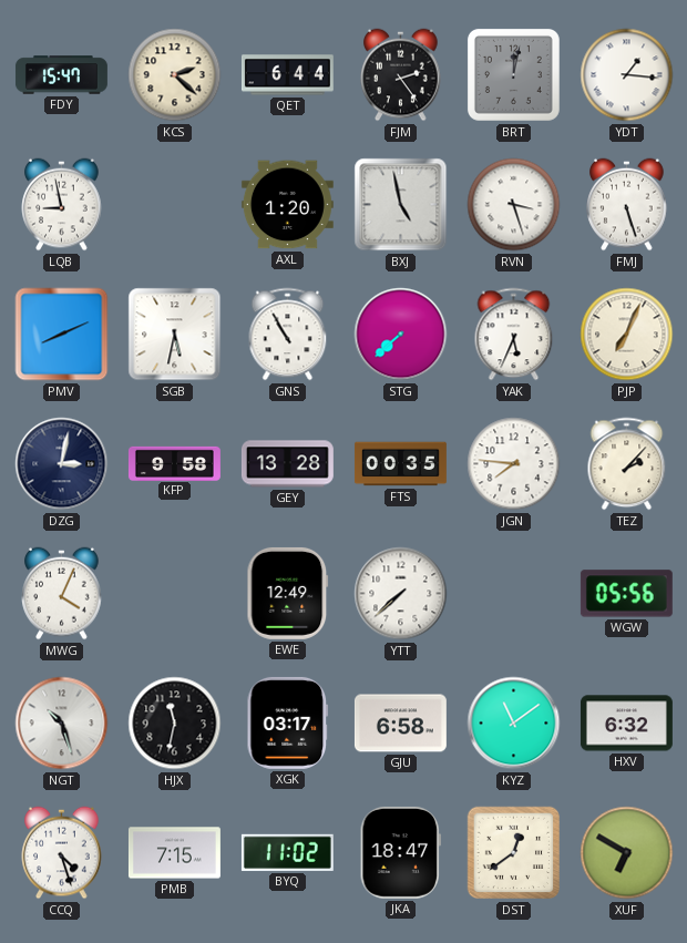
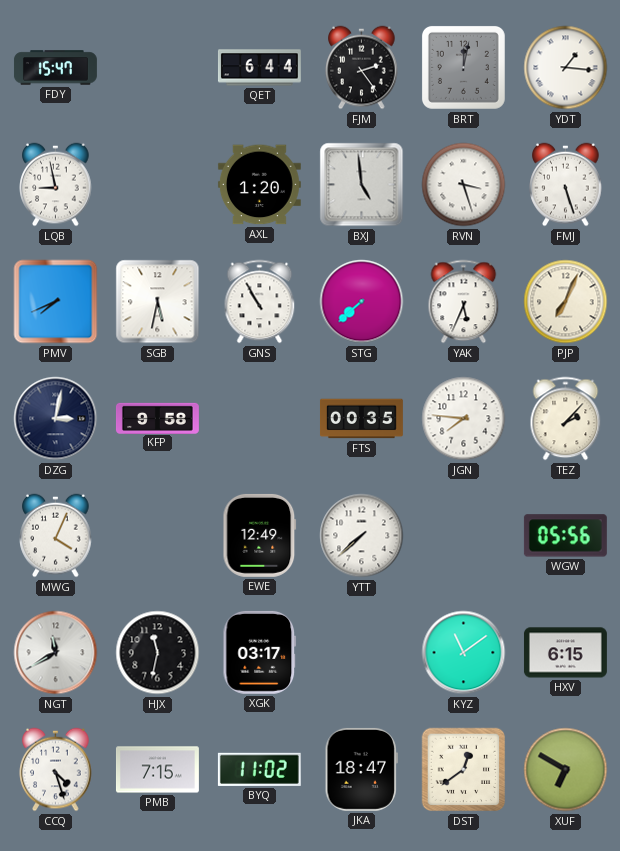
KCS: 2:22 -> none (175, 75)
BXJ: 4:58 -> 4:59 (362, 185)
PMV: 8:11 -> 7:41 (56, 302)
GEY: 13:28 -> none (287, 464)
NGT: 10:27 -> 11:40 (56, 653)
GJU: 6:58 -> none (400, 724)
HXV: 6:32 -> 6:15 (565, 653)
